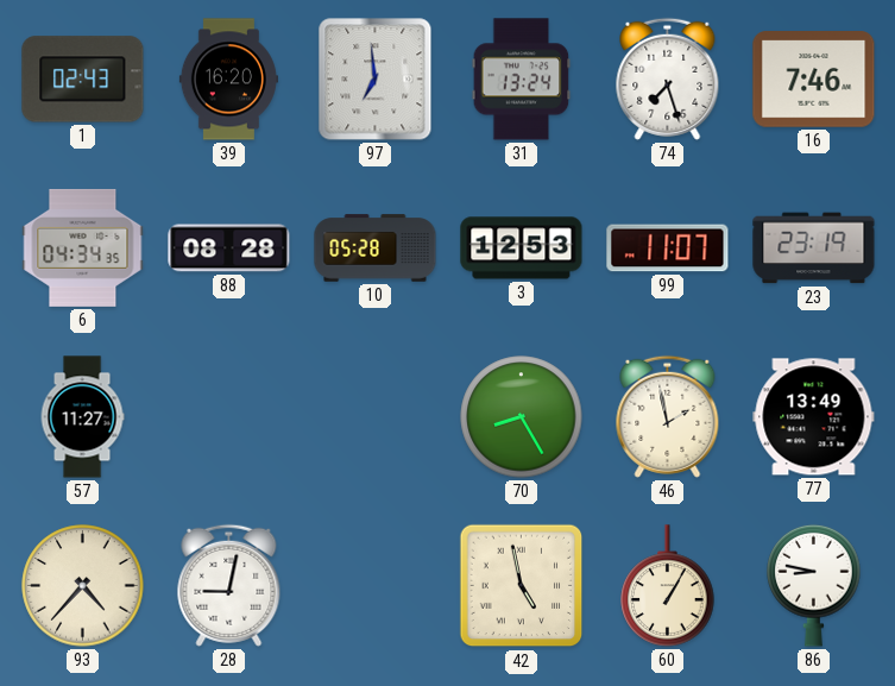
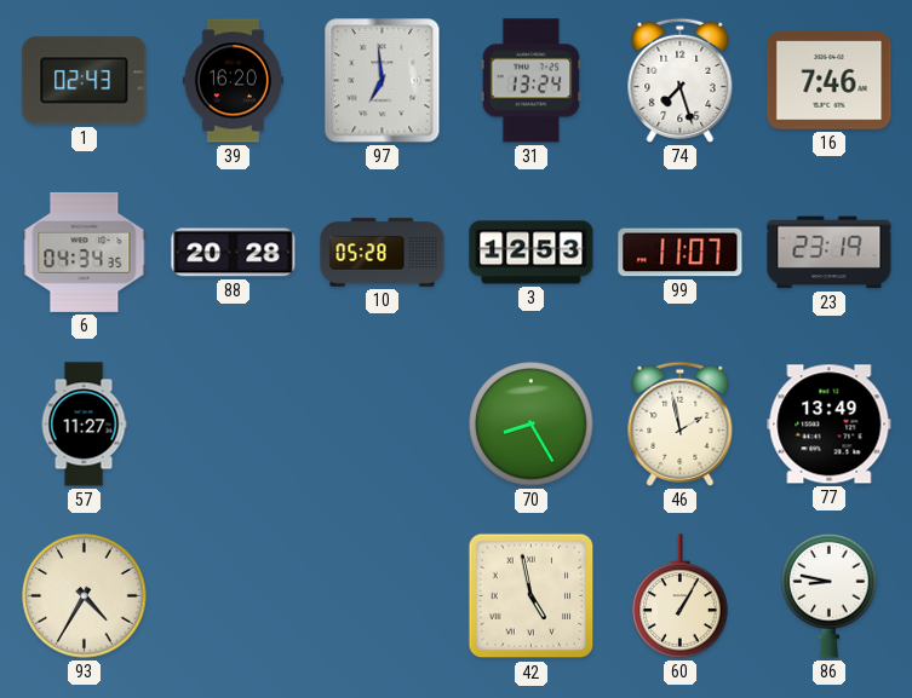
88: 08:28 -> 20:28 (234, 253)
93: 4:37 -> 4:35 (85, 596)
28: 9:02 -> none (229, 585)
